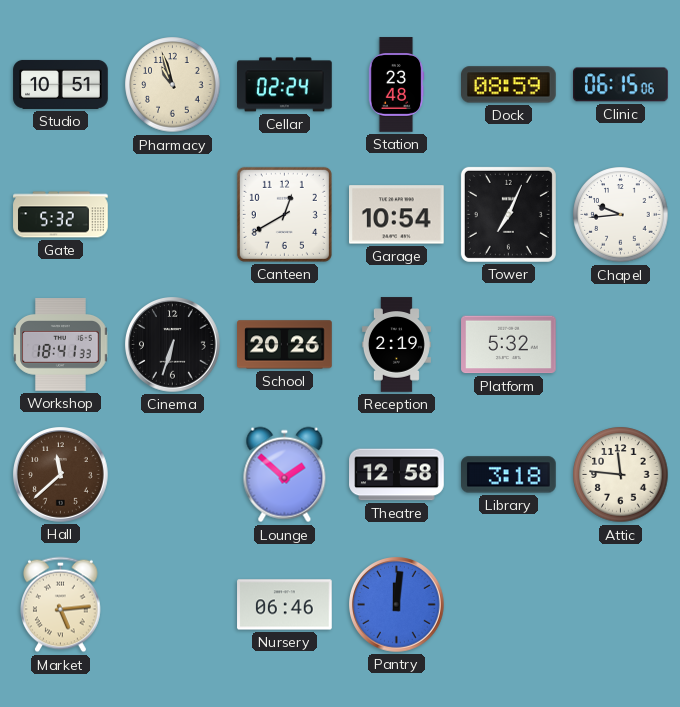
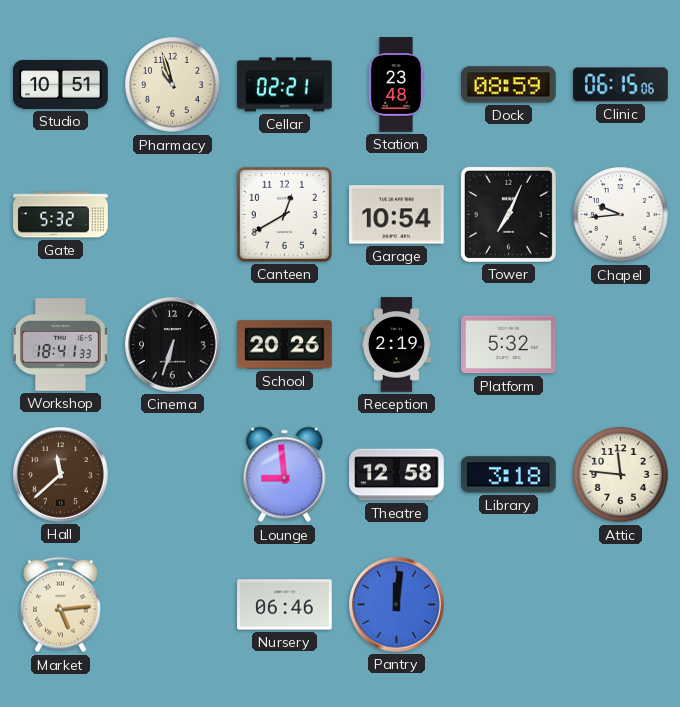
Cellar: 02:24 -> 02:21 (285, 85)
Lounge: 1:52 -> 8:59 (285, 475)
